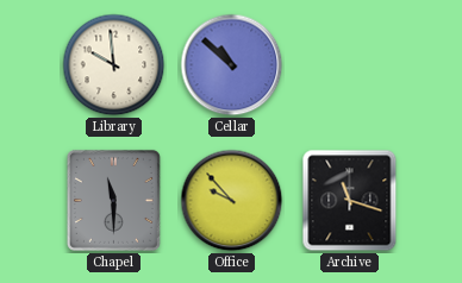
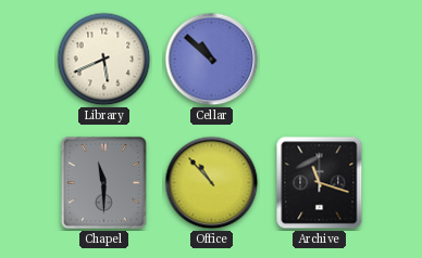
Library: 9:59 -> 5:41 (104, 60)
Office: 9:53 -> 10:53 (212, 183)
